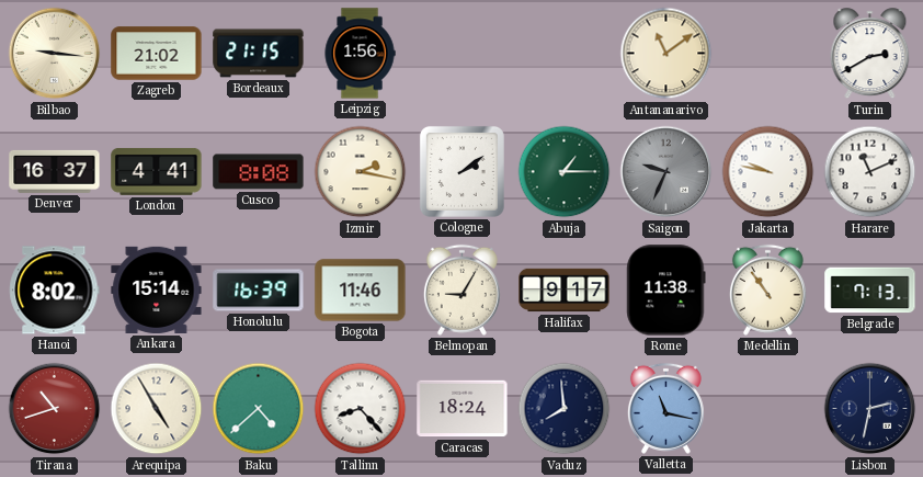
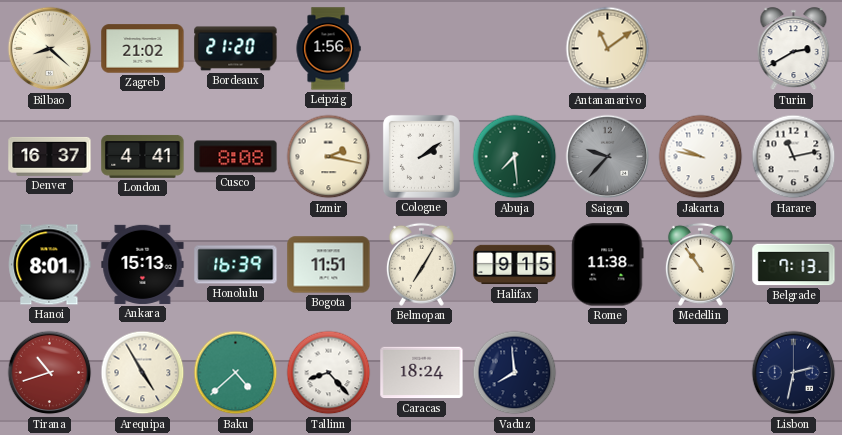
Bilbao: 9:16 -> 8:22 (50, 49)
Bordeaux: 21:15 -> 21:20 (236, 49)
Abuja: 1:15 -> 7:29 (515, 157)
Saigon: 9:34 -> 9:37 (608, 157)
Harare: 11:11 -> 11:13 (794, 157)
Hanoi: 8:02 -> 8:01 (50, 265)
Ankara: 15:14 -> 15:13 (143, 264)
Bogota: 11:46 -> 11:51 (329, 265)
Belmopan: 9:05 -> 7:05 (421, 264)
Halifax: 9:17 -> 9:15 (515, 265)
Valletta: 11:17 -> none (665, 408)
